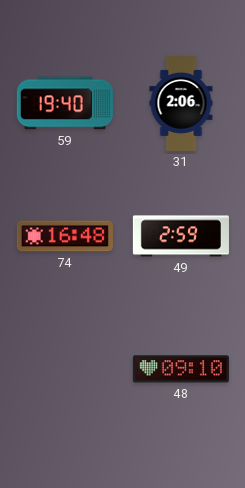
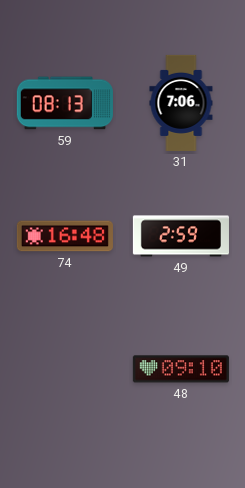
59: 19:40 -> 08:13 (65, 103)
31: 2:06 -> 7:06 (181, 103)
